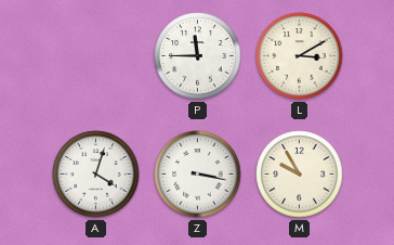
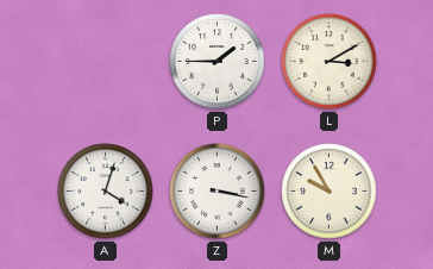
P: 11:45 -> 1:45 (218, 62)
